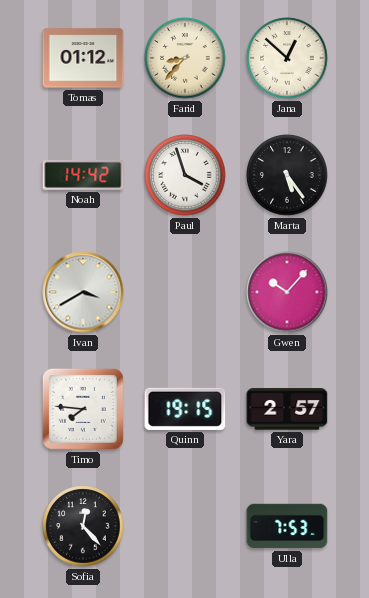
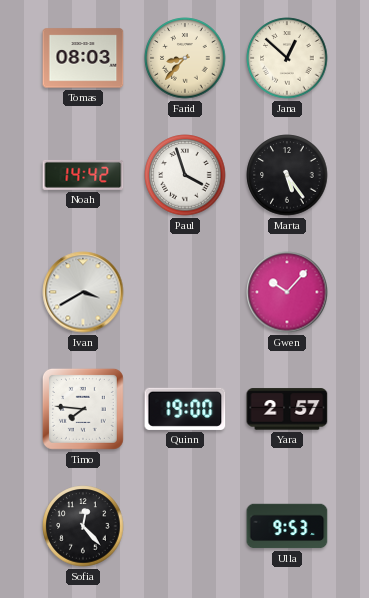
Tomas: 01:12 -> 08:03 (83, 58)
Quinn: 19:15 -> 19:00 (185, 409)
Ulla: 7:53 -> 9:53 (287, 526)
